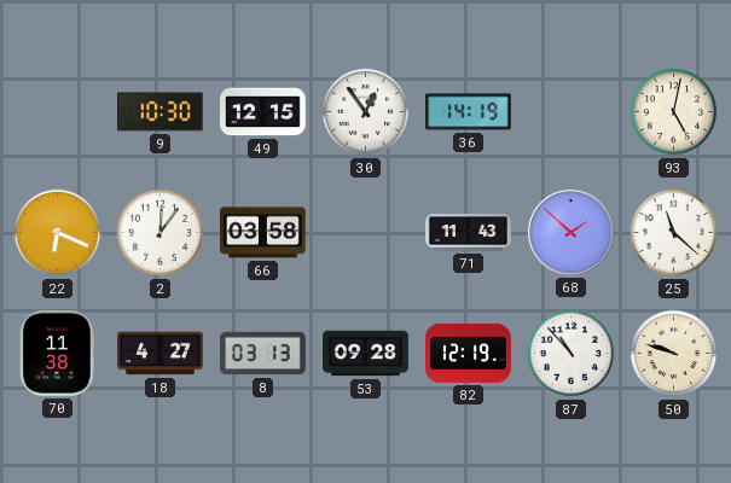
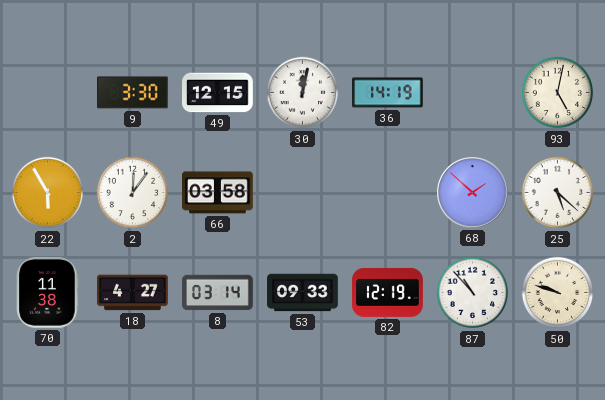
9: 10:30 -> 3:30 (133, 93)
30: 12:54 -> 12:02 (303, 93)
22: 6:19 -> 5:55 (48, 193)
71: 11:43 -> none (469, 233)
25: 11:22 -> 5:22 (558, 193)
8: 03:13 -> 03:14 (218, 293)
53: 09:28 -> 09:33 (303, 293)
